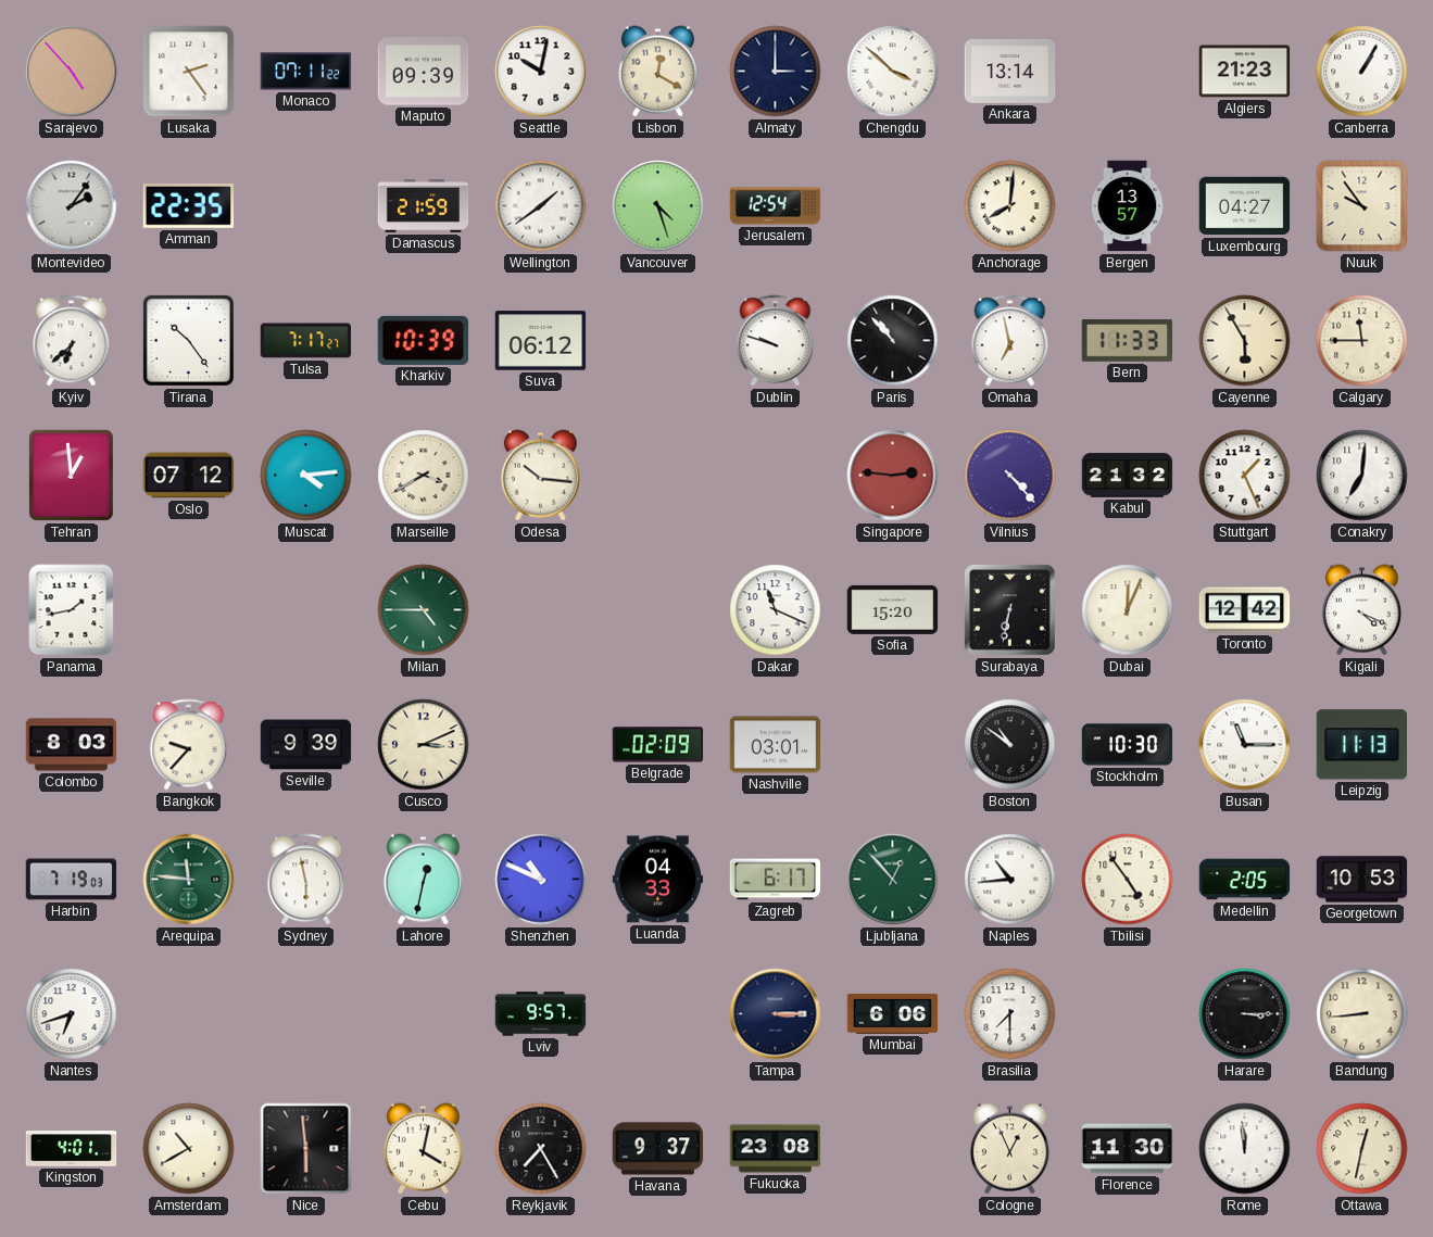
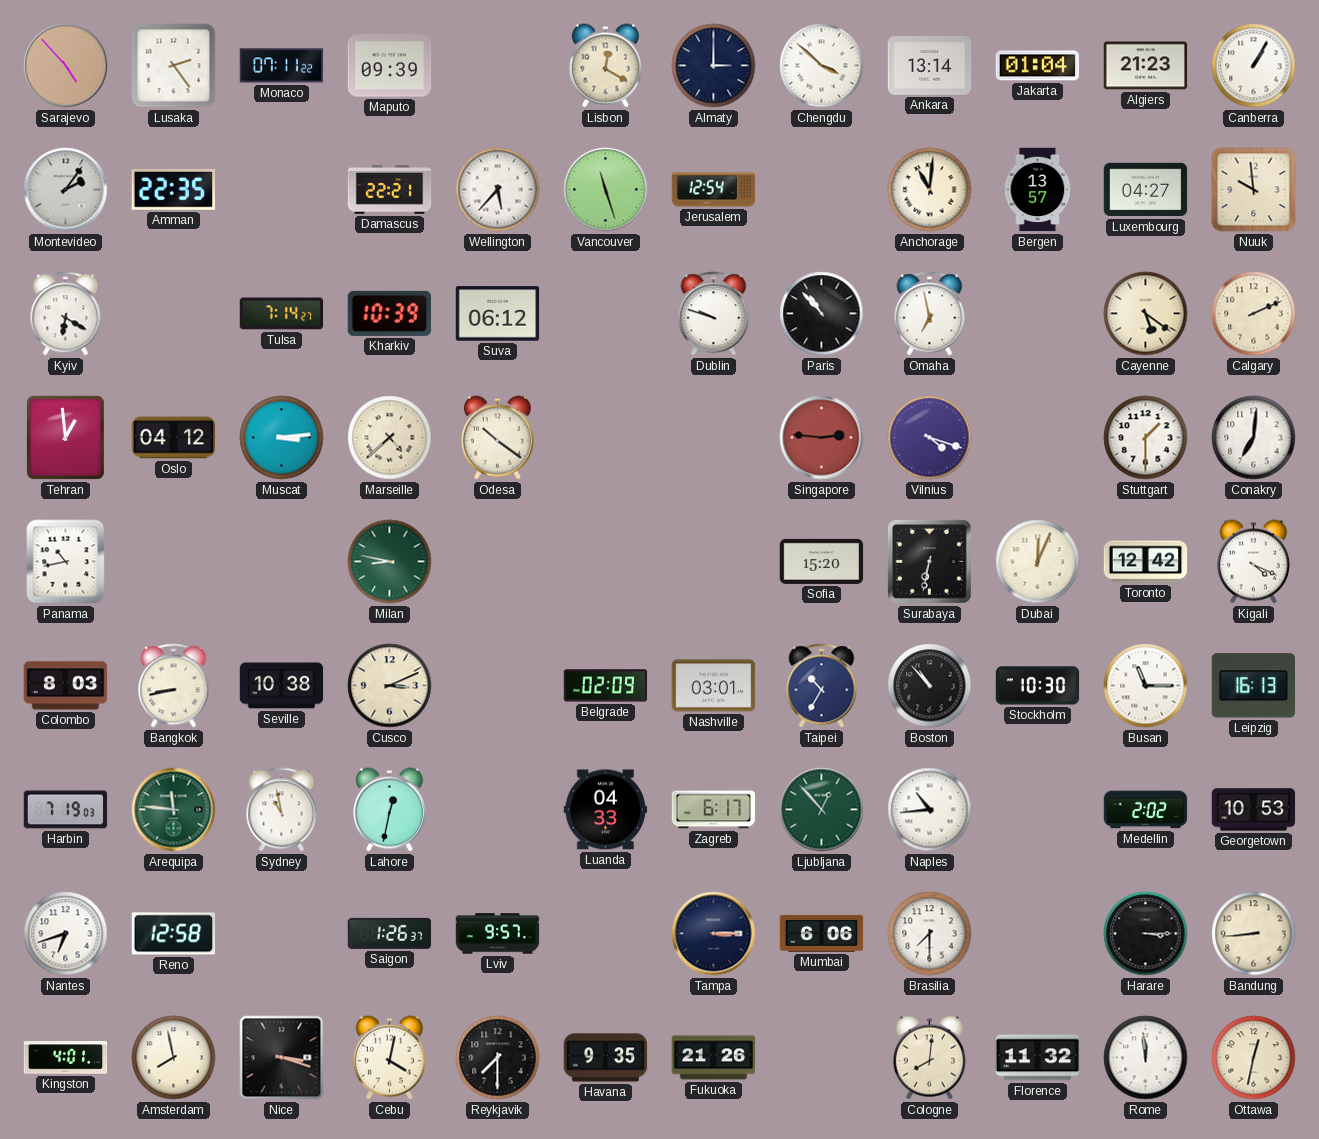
Seattle: 10:02 -> none (541, 72)
Jakarta: none -> 01:04 (1038, 66)
Damascus: 21:59 -> 22:21 (390, 190)
Wellington: 1:39 -> 5:37 (498, 190)
Vancouver: 4:27 -> 11:27 (606, 190)
Anchorage: 8:01 -> 11:01 (930, 190)
Nuuk: 9:54 -> 9:59 (1254, 190)
Kyiv: 6:38 -> 6:20 (66, 314)
Tirana: 10:24 -> none (188, 340)
Tulsa: 7:17 -> 7:14 (282, 314)
Bern: 11:33 -> none (1128, 340)
Cayenne: 5:55 -> 5:21 (1146, 314)
Calgary: 11:45 -> 2:11 (1254, 314)
Oslo: 07:12 -> 04:12 (174, 438)
Muscat: 4:14 -> 3:14 (282, 438)
Marseille: 3:40 -> 4:38 (390, 438)
Odesa: 10:16 -> 10:21 (497, 438)
Vilnius: 4:23 -> 4:18 (930, 438)
Kabul: 21:32 -> none (1128, 476)
Stuttgart: 1:26 -> 1:30 (1146, 438)
Panama: 1:43 -> 10:43 (66, 562)
Milan: 4:45 -> 8:47 (390, 562)
Dakar: 11:19 -> none (776, 610)
Bangkok: 9:37 -> 8:43 (174, 686)
Seville: 9:39 -> 10:38 (282, 686)
Taipei: none -> 10:35 (822, 686)
Boston: 10:51 -> 10:53 (930, 686)
Leipzig: 11:13 -> 16:13 (1253, 686)
Sydney: 5:58 -> 10:58 (282, 810)
Shenzhen: 10:49 -> none (541, 880)
Tbilisi: 4:54 -> none (1128, 880)
Medellin: 2:05 -> 2:02 (1146, 810)
Reno: none -> 12:58 (174, 934)
Saigon: none -> 1:26 (390, 933)
Amsterdam: 10:40 -> 7:58 (174, 1058)
Nice: 5:59 -> 3:18 (282, 1058)
Reykjavik: 7:25 -> 7:30 (498, 1058)
Havana: 9:37 -> 9:35 (606, 1058)
Fukuoka: 23:08 -> 21:26 (714, 1058)
Cologne: 12:56 -> 8:01 (929, 1058)
Florence: 11:30 -> 11:32 (1038, 1058)
